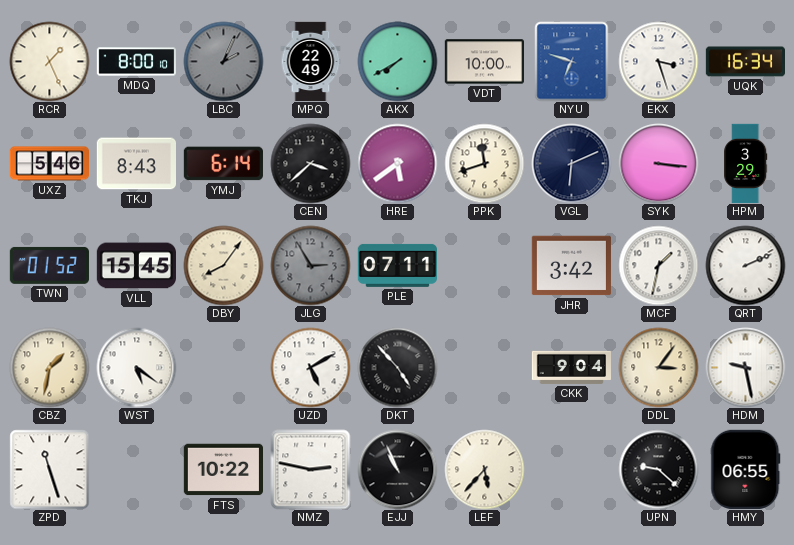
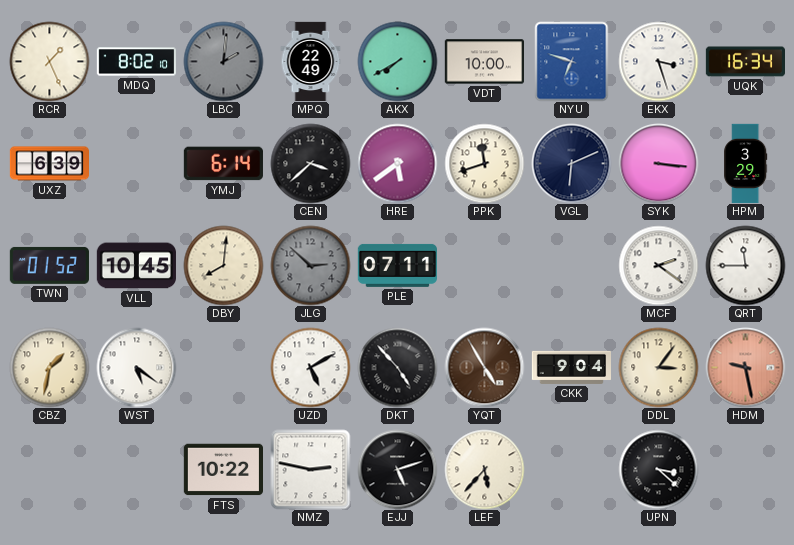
MDQ: 8:00 -> 8:02 (136, 62)
LBC: 2:04 -> 2:01 (223, 61)
UXZ: 5:46 -> 6:39 (49, 164)
TKJ: 8:43 -> none (136, 164)
VLL: 15:45 -> 10:45 (136, 266)
DBY: 8:06 -> 8:01 (223, 265)
JLG: 2:55 -> 2:52 (310, 265)
JHR: 3:42 -> none (571, 266)
MCF: 1:32 -> 2:21 (658, 265)
QRT: 2:11 -> 11:45 (745, 265)
YQT: none -> 4:55 (484, 367)
HDM dial: white -> salmon (745, 367)
ZPD: 11:27 -> none (49, 469)
EJJ: 10:56 -> 5:12 (397, 469)
UPN: 9:22 -> 3:22 (658, 469)
HMY: 06:55 -> none (746, 469)
